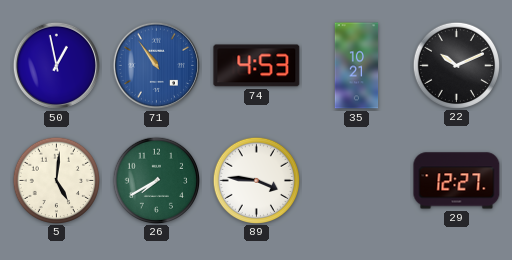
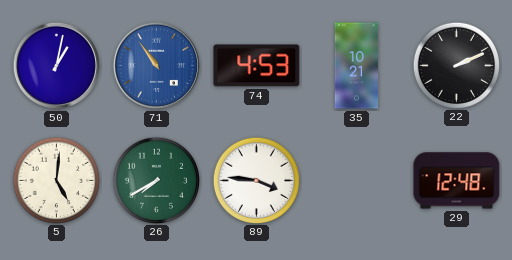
50: 12:58 -> 1:02 (56, 65)
22: 10:11 -> 2:11 (456, 65)
29: 12:27 -> 12:48 (457, 181)
